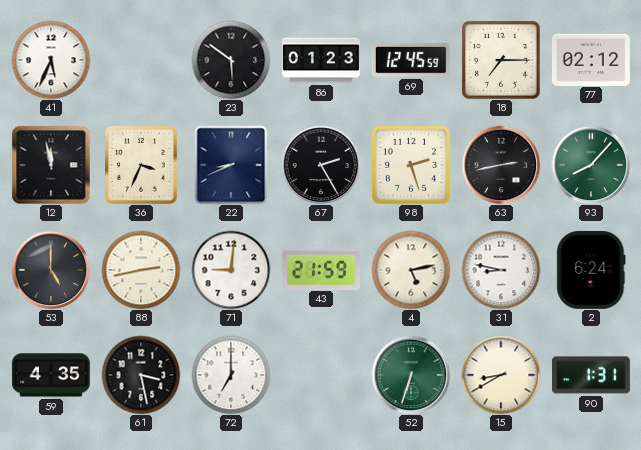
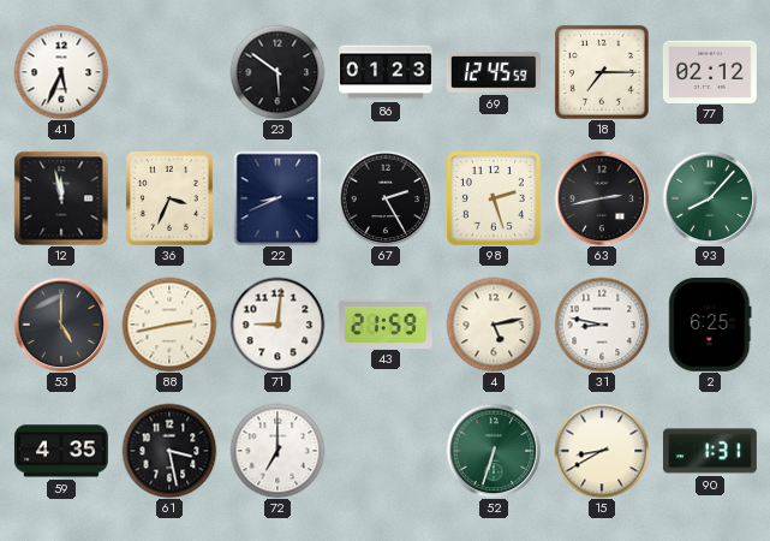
2: 6:24 -> 6:25 (710, 325)
